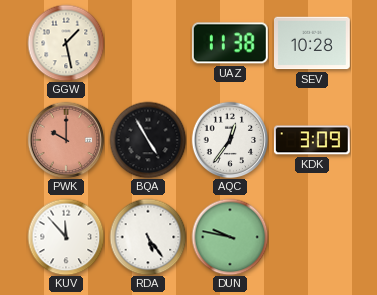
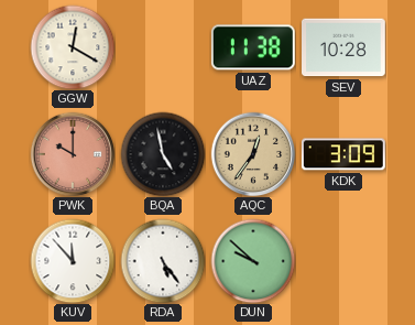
GGW: 1:28 -> 12:20 (73, 47)
BQA: 4:55 -> 4:58 (163, 154)
AQC dial: white -> champagne (253, 154)
DUN: 9:47 -> 9:52 (253, 261)
